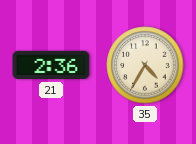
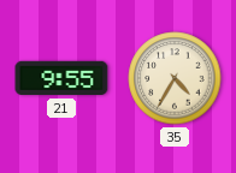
21: 2:36 -> 9:55 (61, 78)
